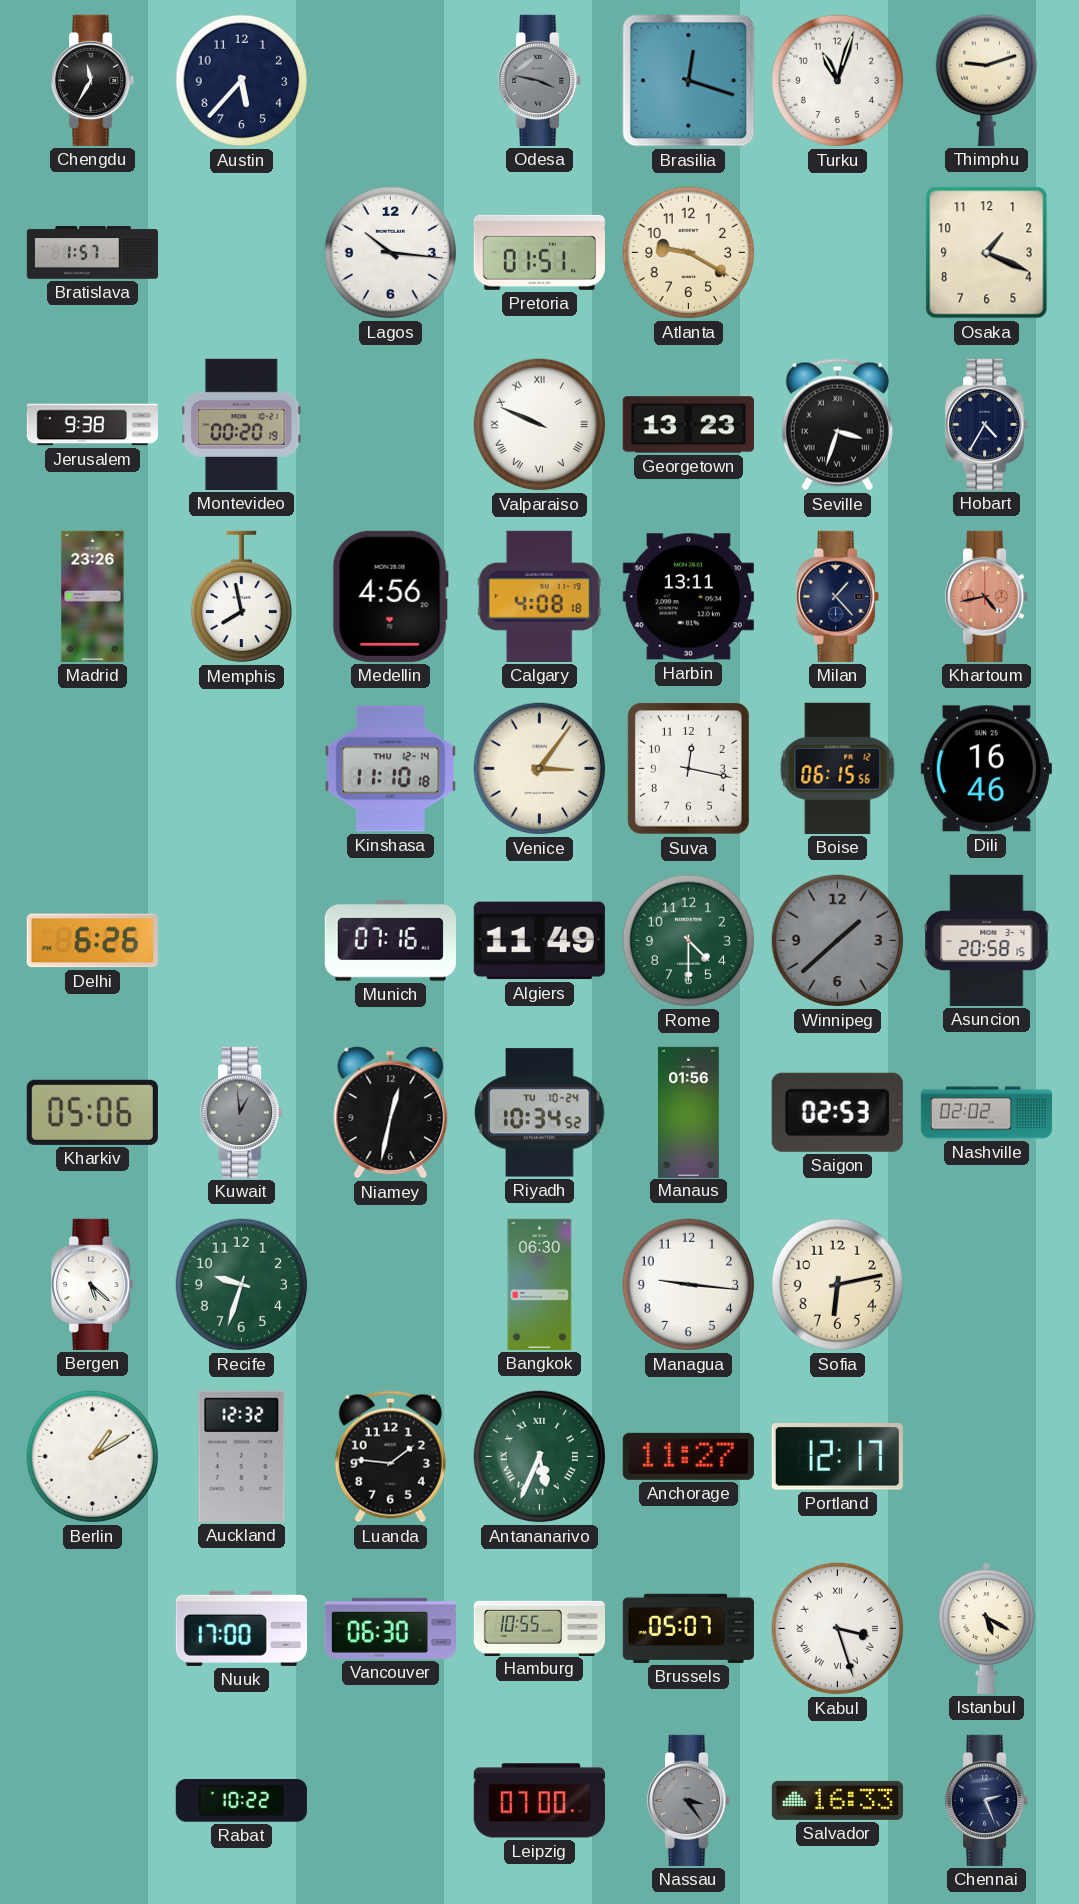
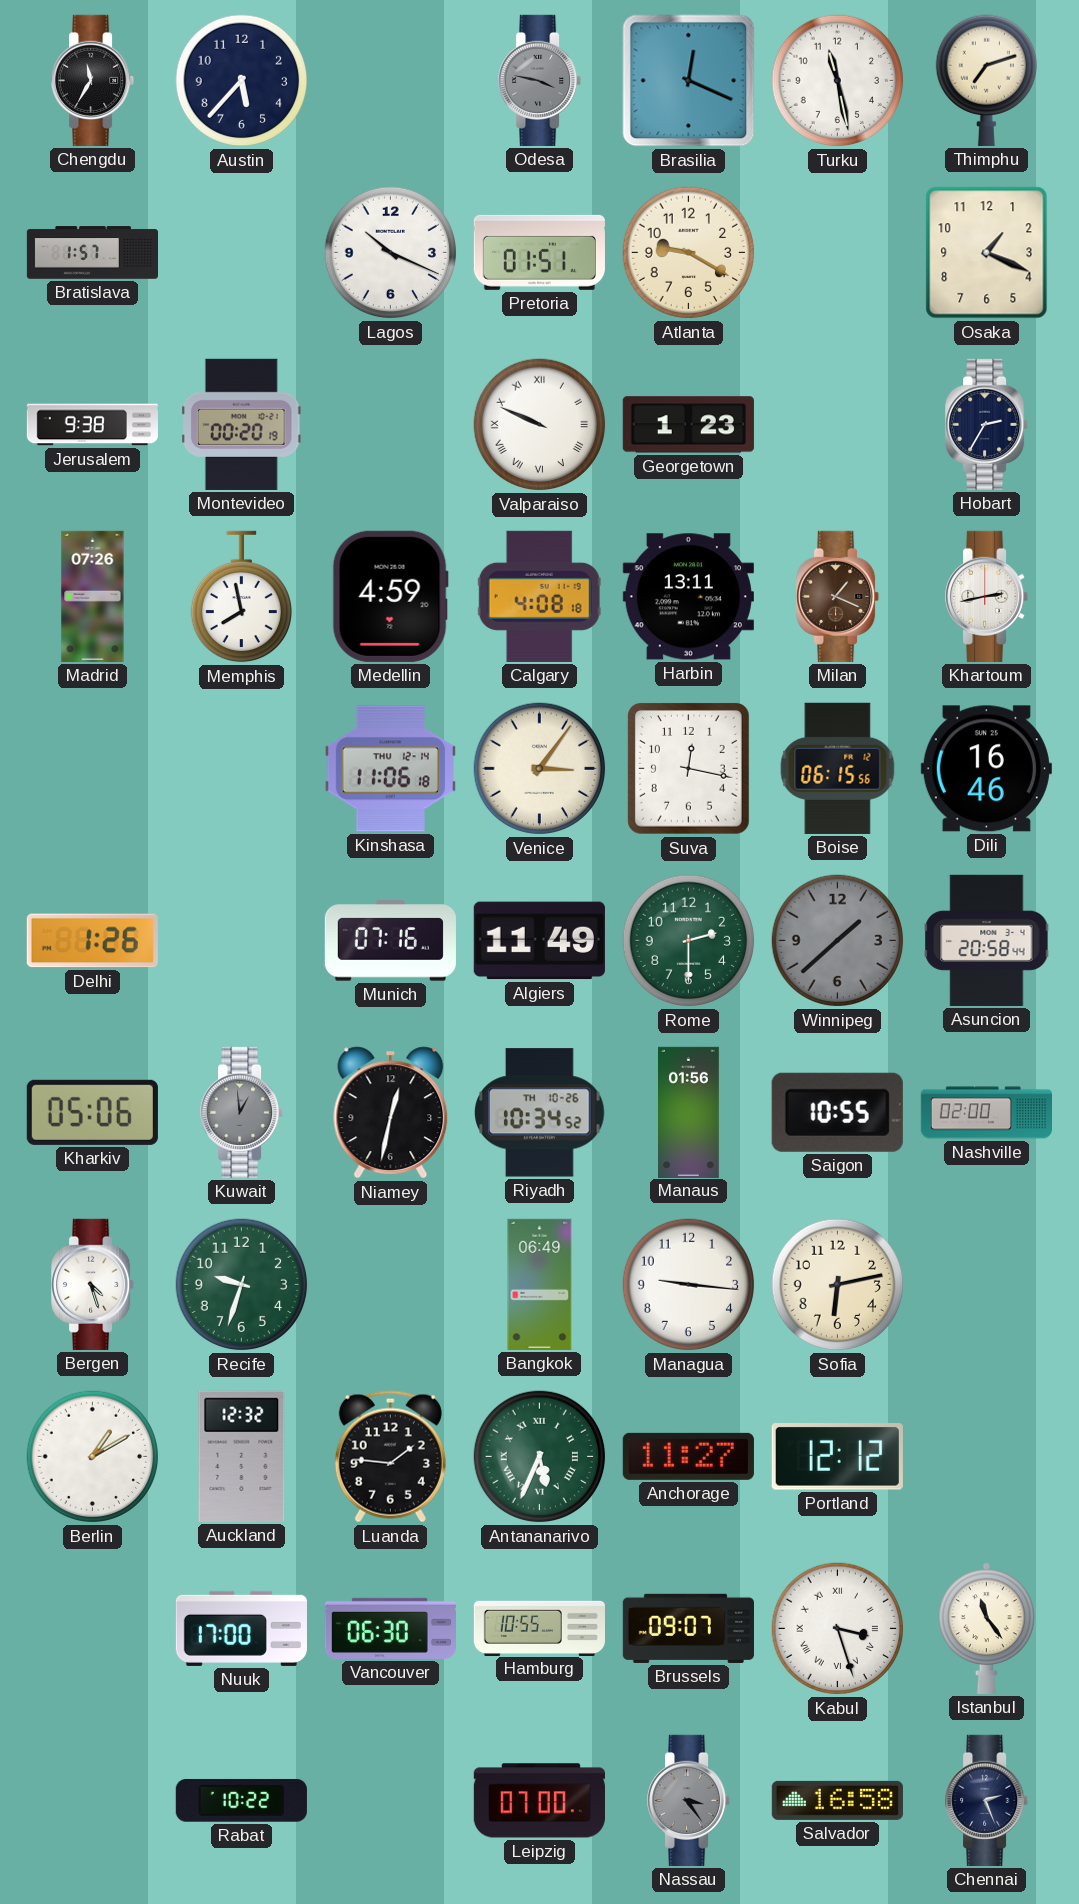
Brasilia: 12:18 -> 12:19 (689, 81)
Turku: 11:03 -> 11:28 (838, 81)
Thimphu: 9:12 -> 7:12 (986, 80)
Lagos: 10:16 -> 10:19 (391, 253)
Georgetown: 13:23 -> 1:23 (688, 425)
Seville: 3:33 -> none (837, 425)
Hobart: 4:35 -> 2:35 (987, 424)
Madrid: 23:26 -> 07:26 (93, 596)
Medellin: 4:56 -> 4:59 (390, 596)
Milan: 1:23 -> 1:19 (838, 596)
Milan dial: navy -> brown (838, 596)
Khartoum: 4:43 -> 2:43 (987, 596)
Khartoum dial: salmon -> white (987, 596)
Kinshasa: 11:10 -> 11:06 (390, 769)
Delhi: 6:26 -> 1:26 (92, 941)
Rome: 4:30 -> 2:30 (689, 941)
Asuncion: 20:58:15 -> 20:58:44 (987, 940)
Riyadh date: TU 10-24 -> TH 10-26 (540, 1113)
Saigon: 02:53 -> 10:55 (837, 1112)
Nashville: 02:02 -> 02:00 (986, 1113)
Bergen: 5:22 -> 4:27 (93, 1284)
Bangkok: 06:30 -> 06:49 (540, 1284)
Portland: 12:17 -> 12:12 (837, 1457)
Brussels: 05:07 -> 09:07 (688, 1628)
Istanbul: 5:20 -> 11:24 (986, 1628)
Salvador: 16:33 -> 16:58 (837, 1800)
